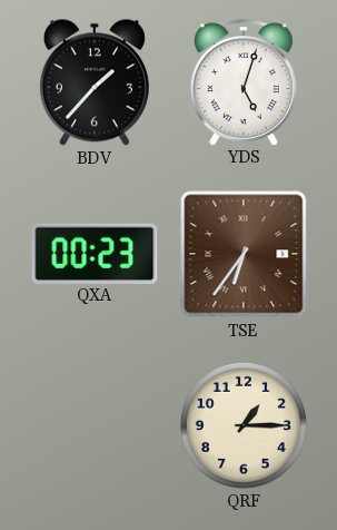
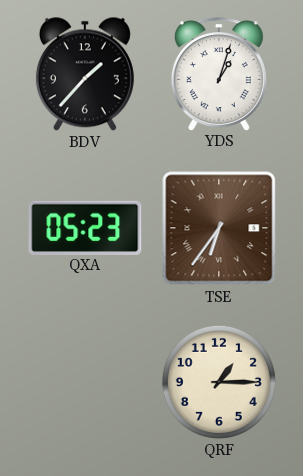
YDS: 5:03 -> 1:03 (219, 74)
QXA: 00:23 -> 05:23 (85, 227)
